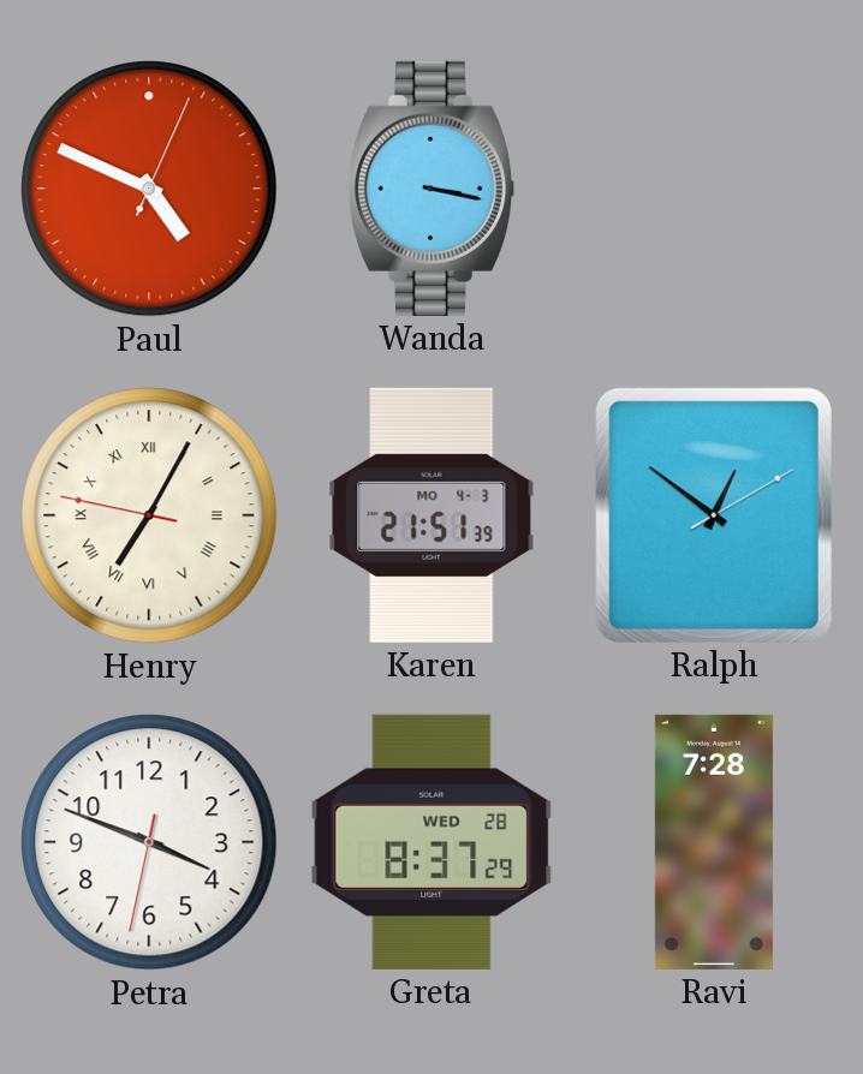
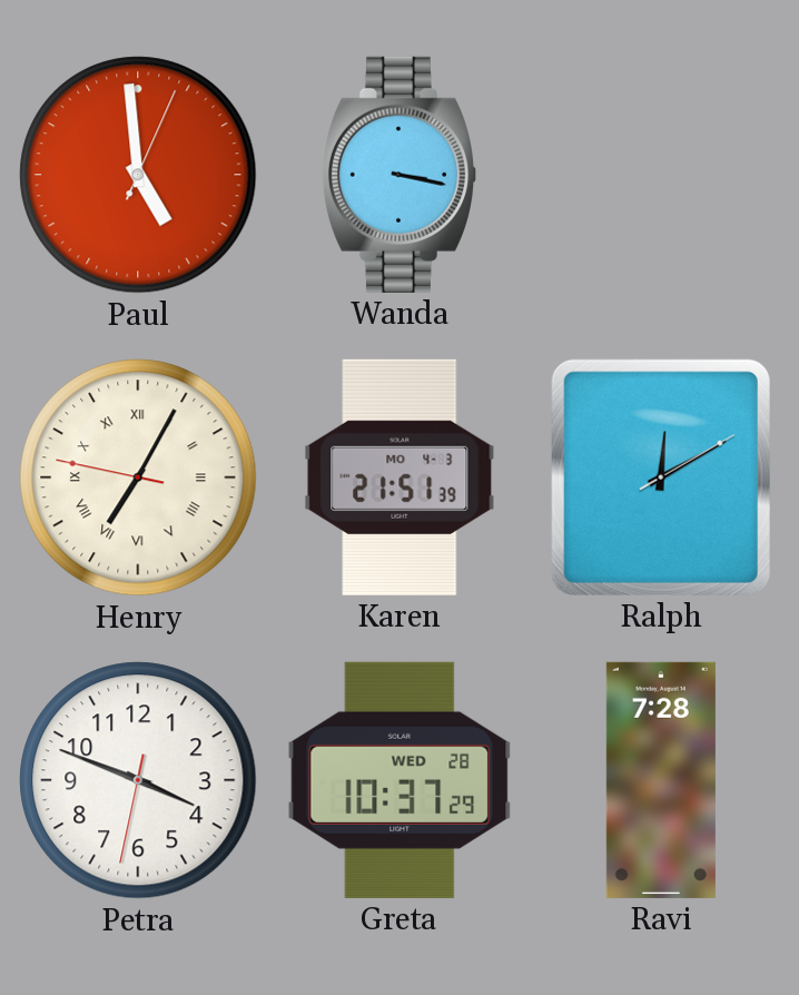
Paul: 4:49 -> 4:59 (138, 175)
Ralph: 12:51 -> 12:10 (661, 477)
Greta: 8:37 -> 10:37 (399, 780)
